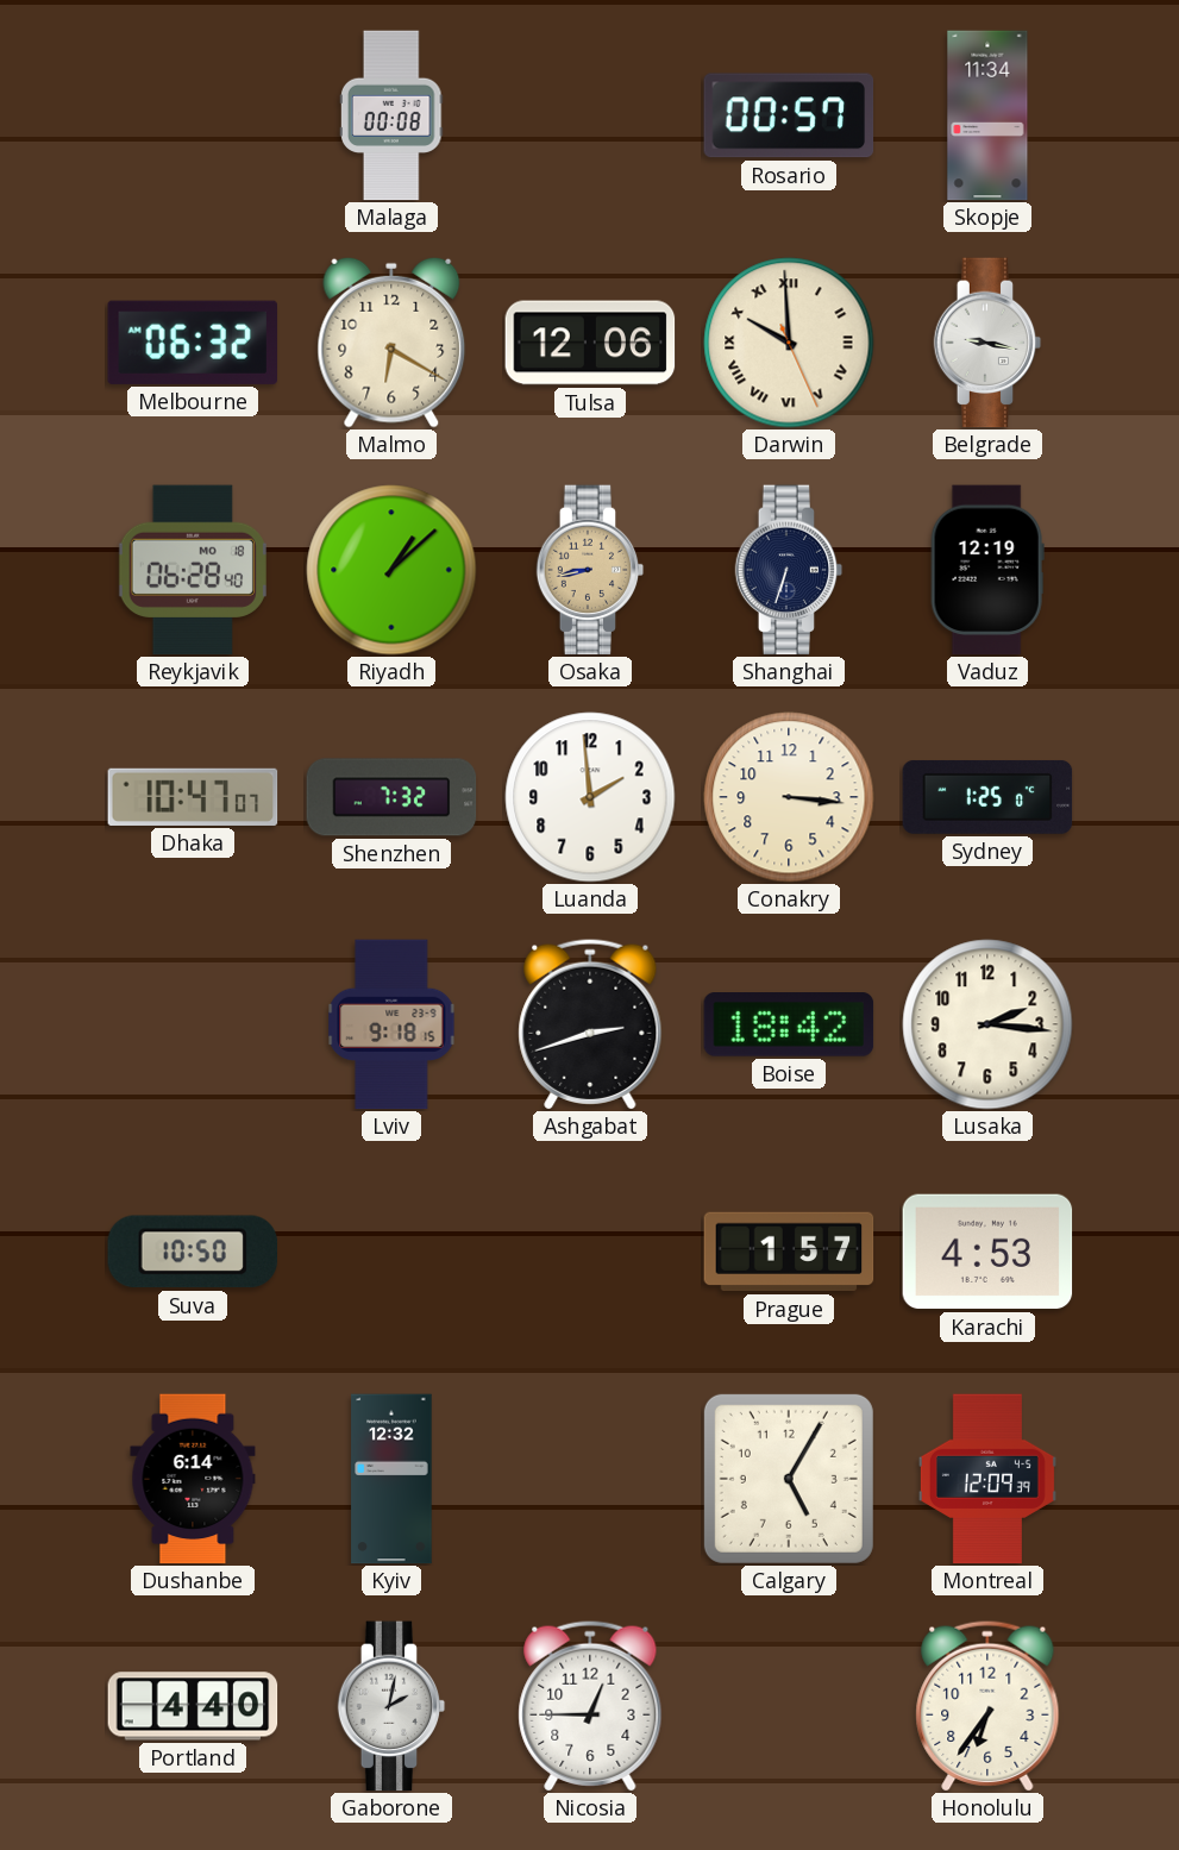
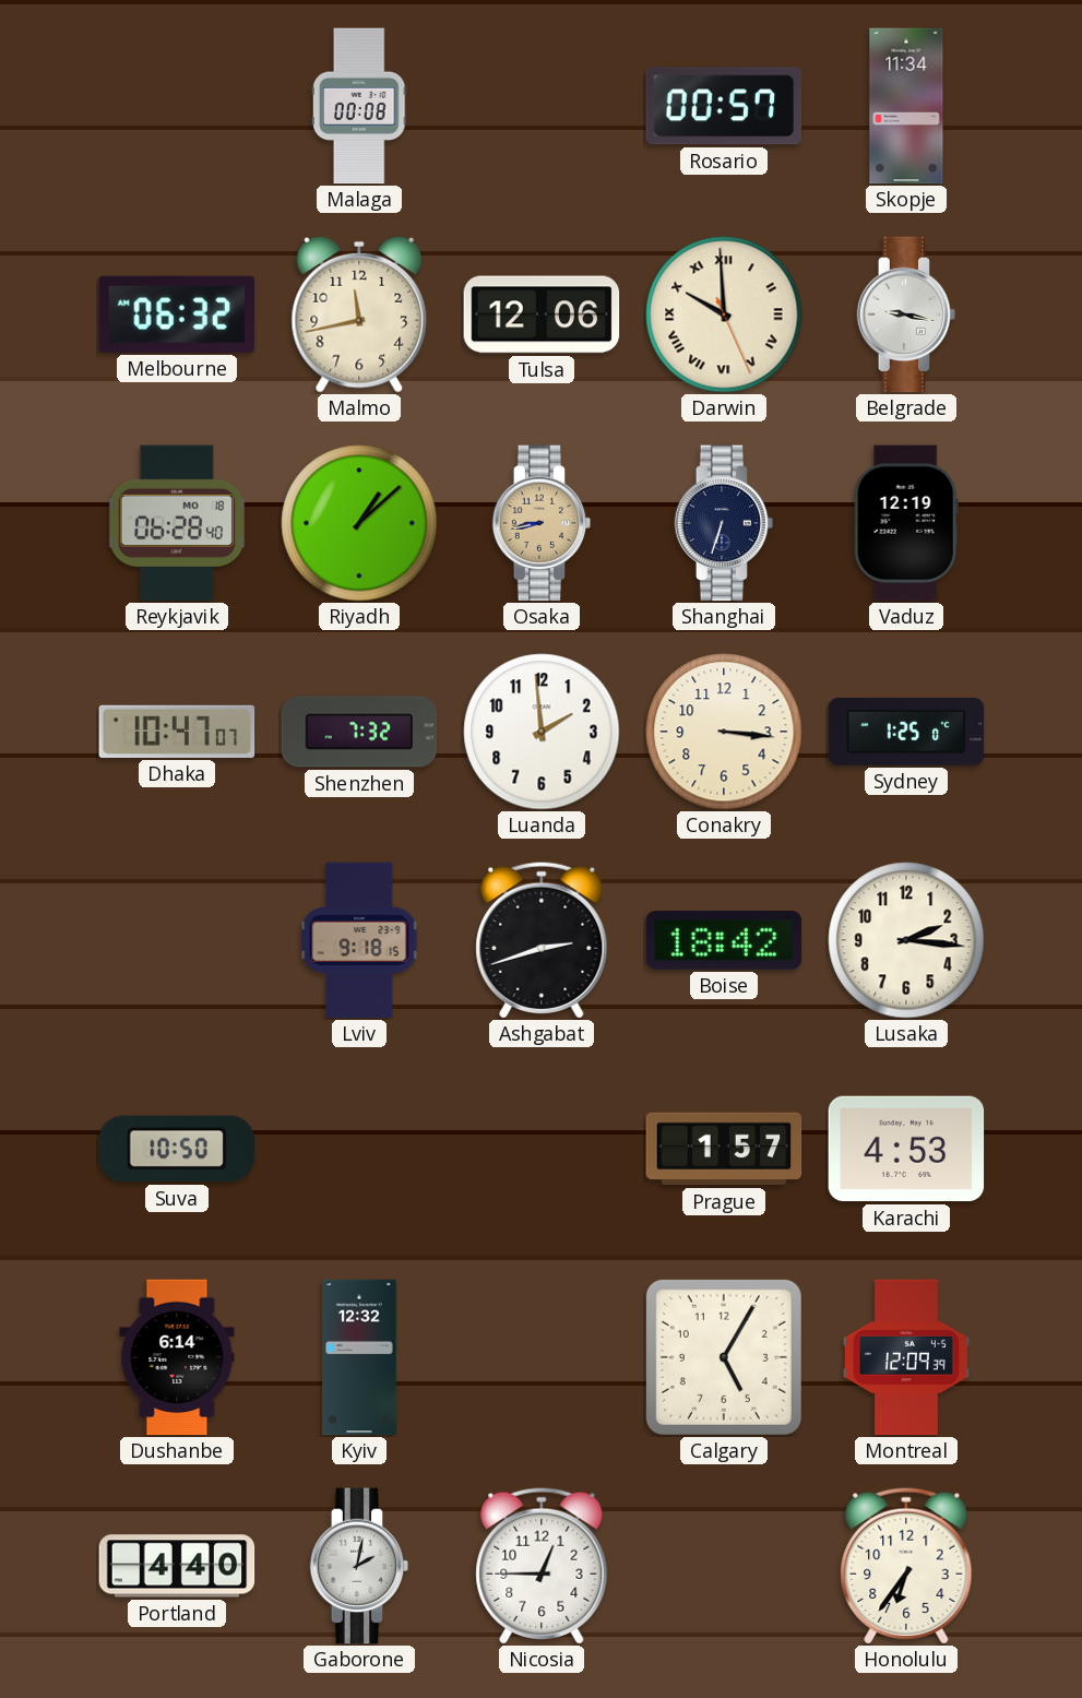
Malmo: 6:20 -> 11:43 (359, 314)
